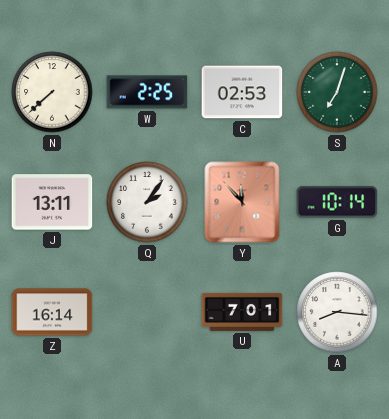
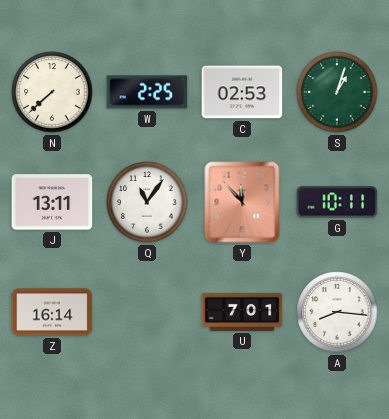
S: 7:03 -> 1:03 (337, 92)
Q: 2:06 -> 11:06 (147, 202)
G: 10:14 -> 10:11 (337, 202)
